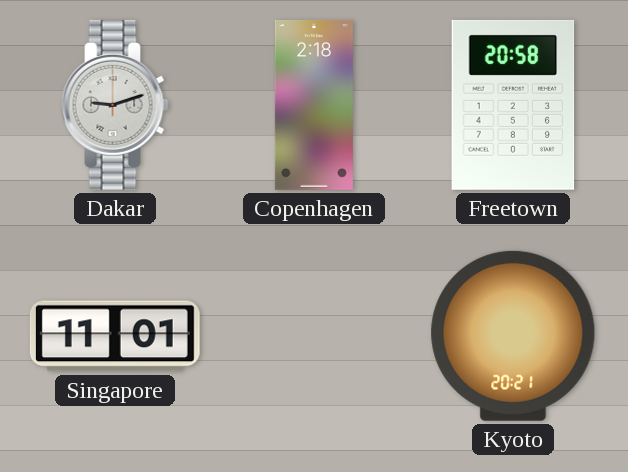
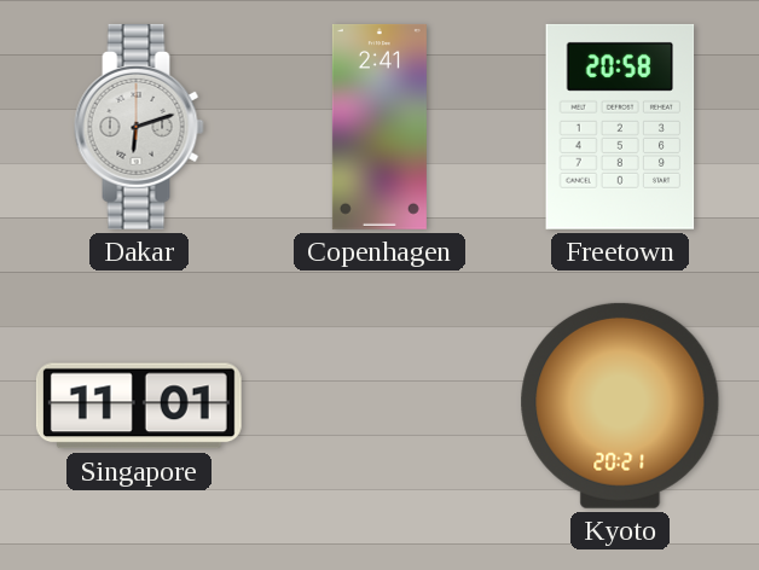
Dakar: 9:12 -> 6:12 (139, 127)
Copenhagen: 2:18 -> 2:41 (379, 127)
